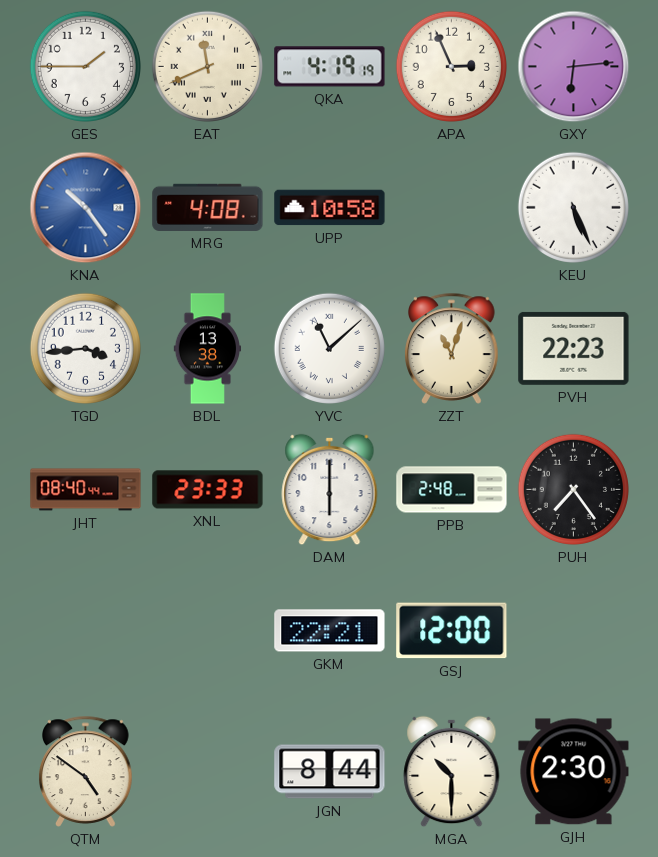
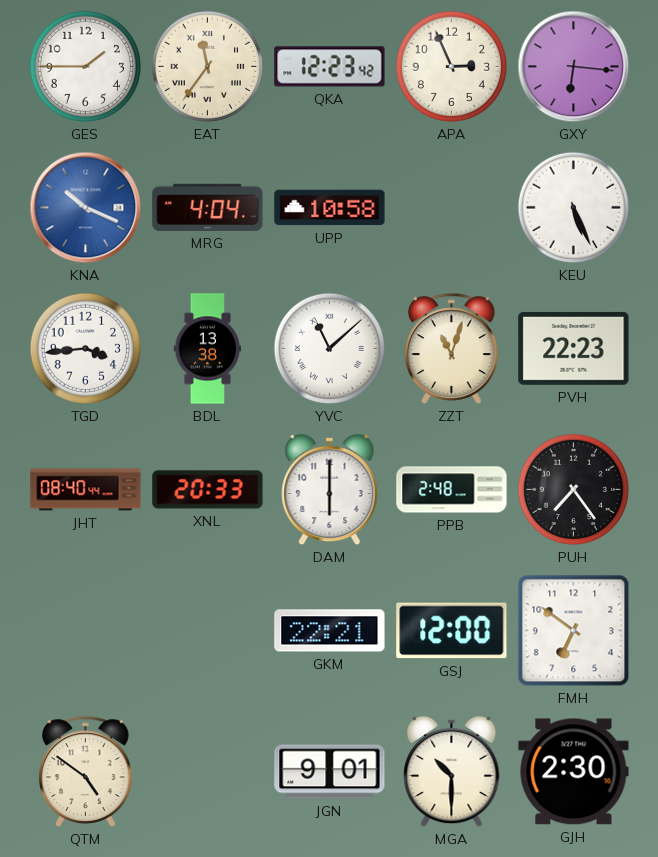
EAT: 11:41 -> 11:36 (207, 66)
QKA: 4:19 -> 12:23 (330, 67)
GXY: 6:14 -> 6:16 (574, 67)
KNA: 10:24 -> 10:19 (86, 208)
MRG: 4:08 -> 4:04 (208, 207)
XNL: 23:33 -> 20:33 (208, 490)
FMH: none -> 6:51 (574, 631)
JGN: 8:44 -> 9:01 (330, 772)
